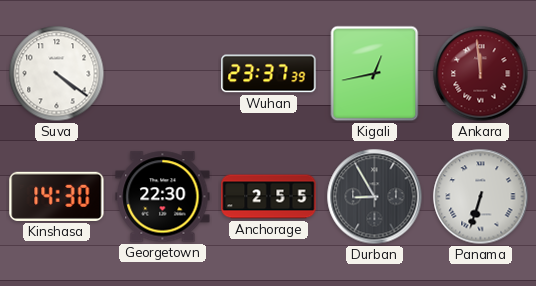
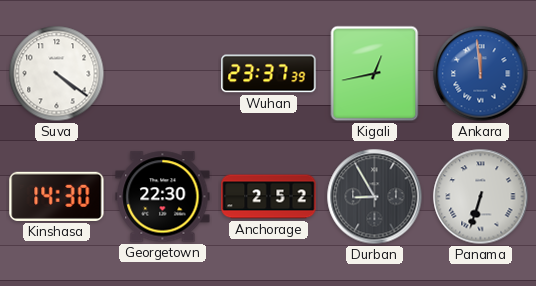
Ankara dial: burgundy -> blue (481, 74)
Anchorage: 2:55 -> 2:52 (269, 197)
